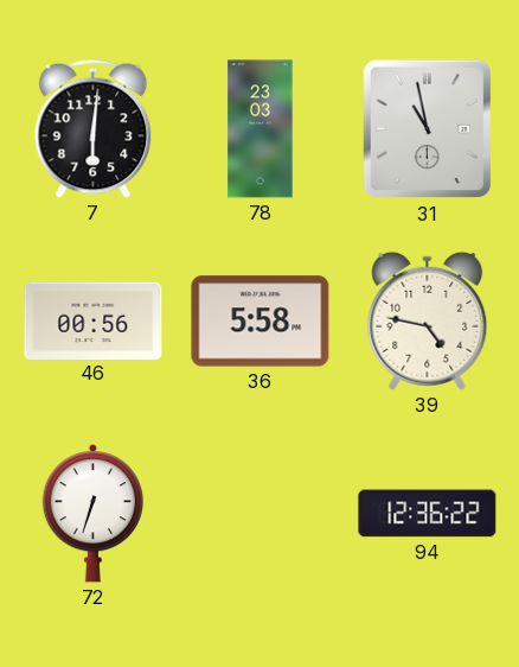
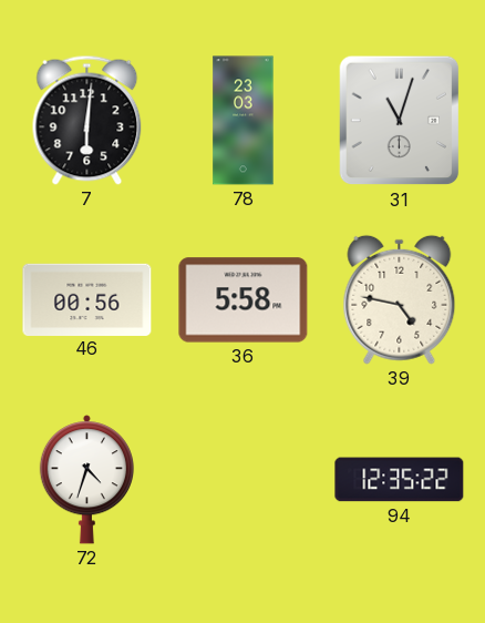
31: 10:58 -> 11:03 (400, 121)
72: 6:33 -> 4:33 (86, 480)
94: 12:36 -> 12:35 (400, 480)
